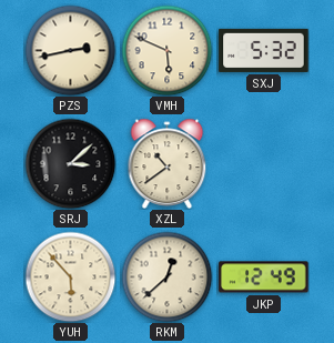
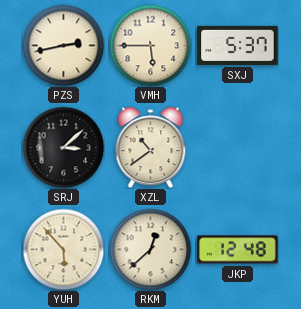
VMH: 5:49 -> 5:45 (150, 45)
SXJ: 5:32 -> 5:37 (238, 45)
JKP: 12:49 -> 12:48 (238, 250)
